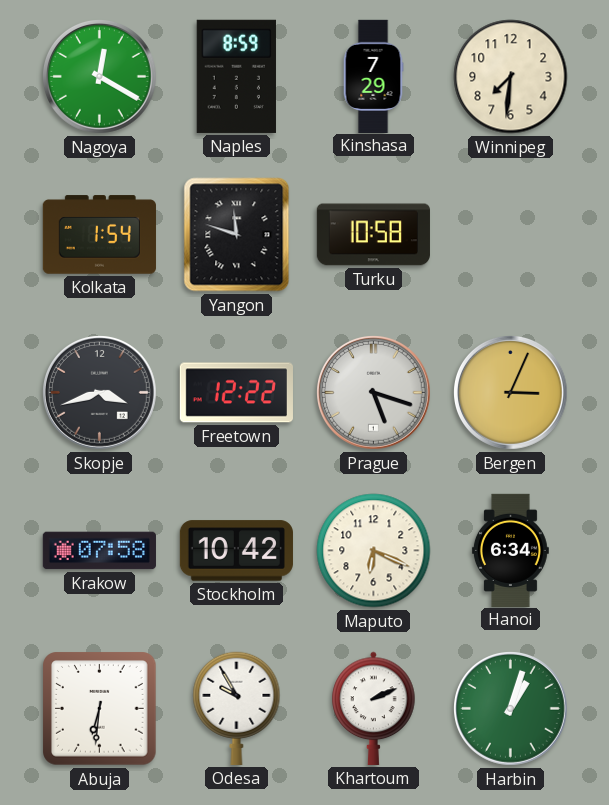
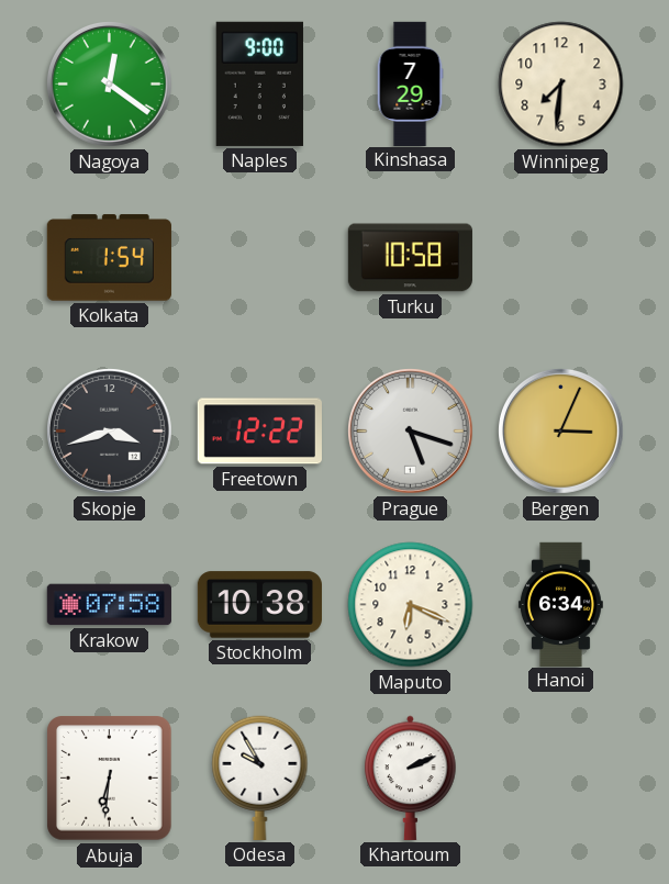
Nagoya: 12:20 -> 12:21 (110, 85)
Naples: 8:59 -> 9:00 (259, 83)
Yangon: 11:48 -> none (237, 235)
Stockholm: 10:42 -> 10:38 (259, 605)
Harbin: 1:03 -> none (511, 709)
